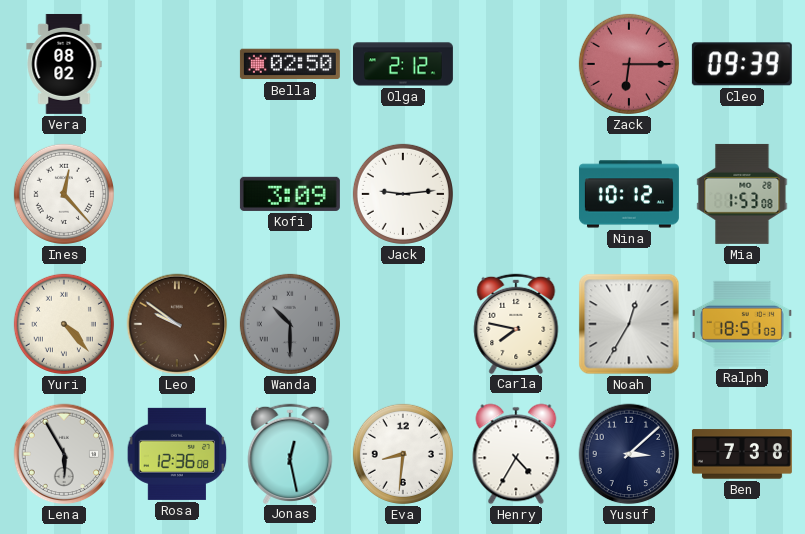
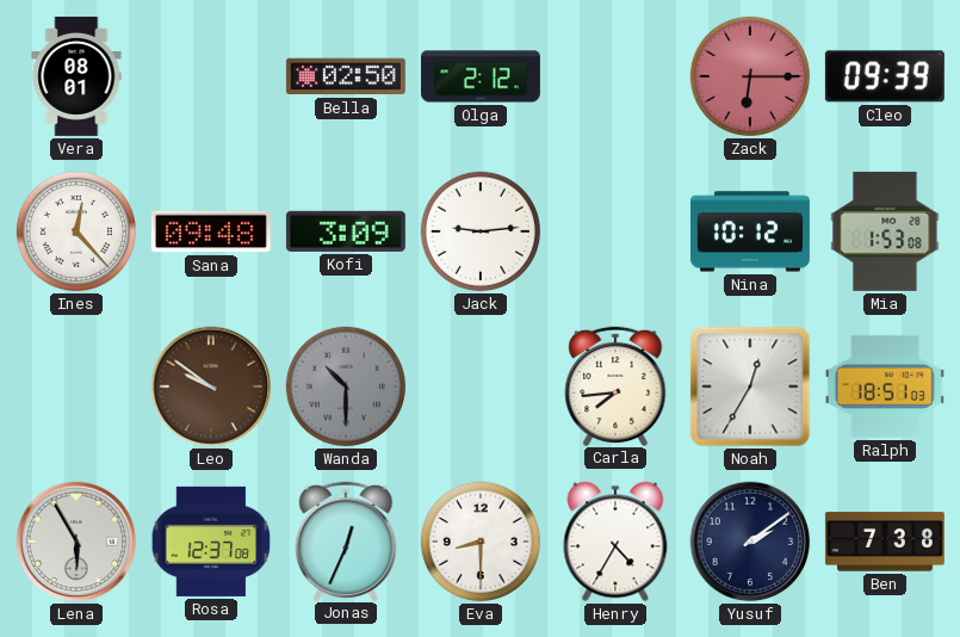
Vera: 08:02 -> 08:01 (76, 76)
Sana: none -> 09:48 (211, 231)
Yuri: 4:23 -> none (64, 324)
Carla: 7:47 -> 7:44 (615, 385)
Rosa: 12:36 -> 12:37 (211, 542)
Jonas: 12:28 -> 12:34 (346, 540)
Eva: 8:31 -> 8:30 (481, 542)
Yusuf: 3:08 -> 2:09 (750, 542)
